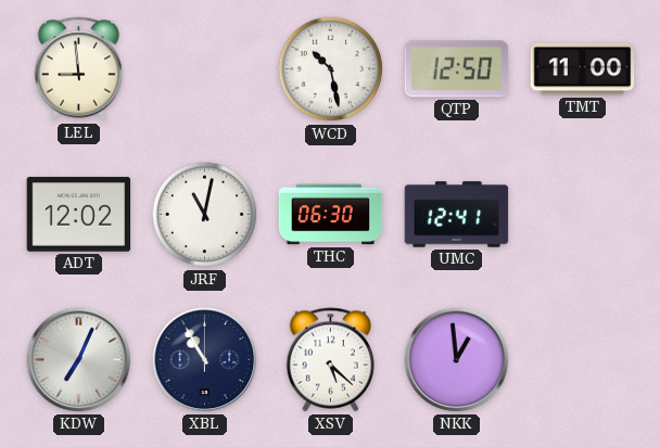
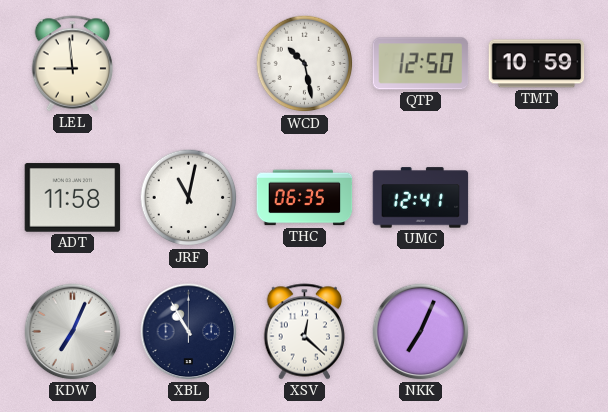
TMT: 11:00 -> 10:59 (537, 64)
ADT: 12:02 -> 11:58 (73, 198)
THC: 06:30 -> 06:35 (305, 198)
XSV: 5:22 -> 12:22 (305, 332)
NKK: 12:59 -> 7:04 (421, 332)
